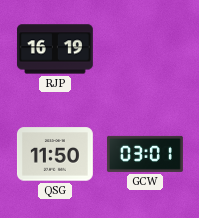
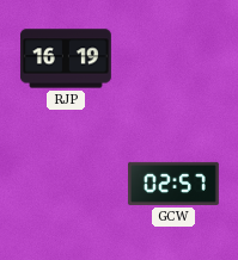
QSG: 11:50 -> none (55, 154)
GCW: 03:01 -> 02:57 (173, 184)
